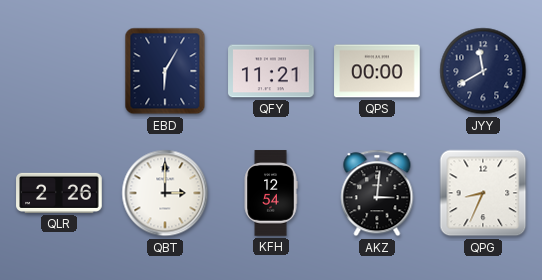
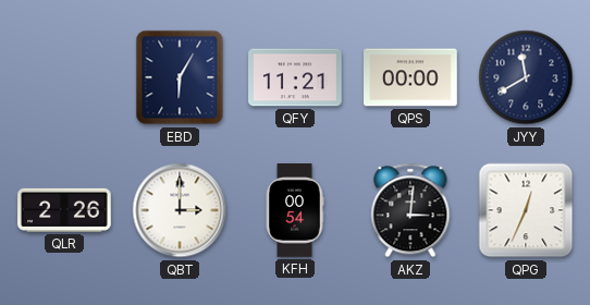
KFH: 12:54 -> 00:54 (295, 210)
QPG: 8:34 -> 12:34 (526, 210)
